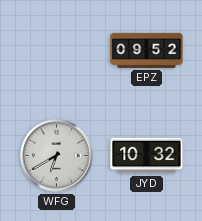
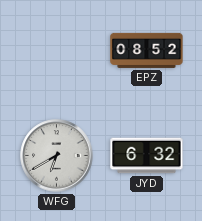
EPZ: 09:52 -> 08:52 (147, 50)
JYD: 10:32 -> 6:32 (147, 156)
